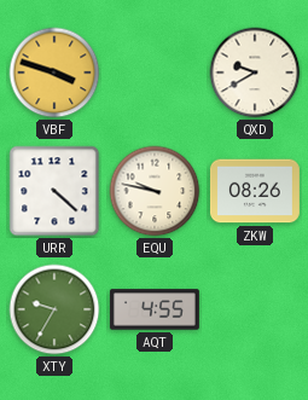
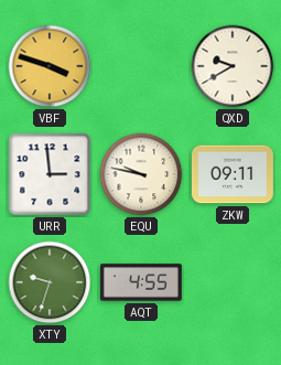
URR: 4:22 -> 2:59 (50, 174)
ZKW: 08:26 -> 09:11 (233, 174)
XTY: 9:35 -> 9:33 (50, 282)
